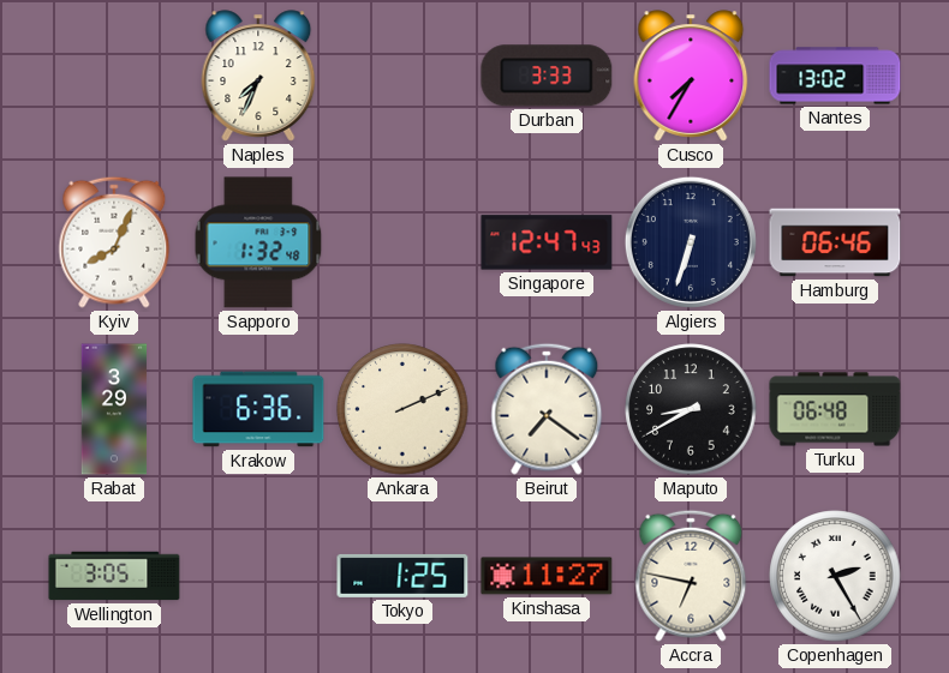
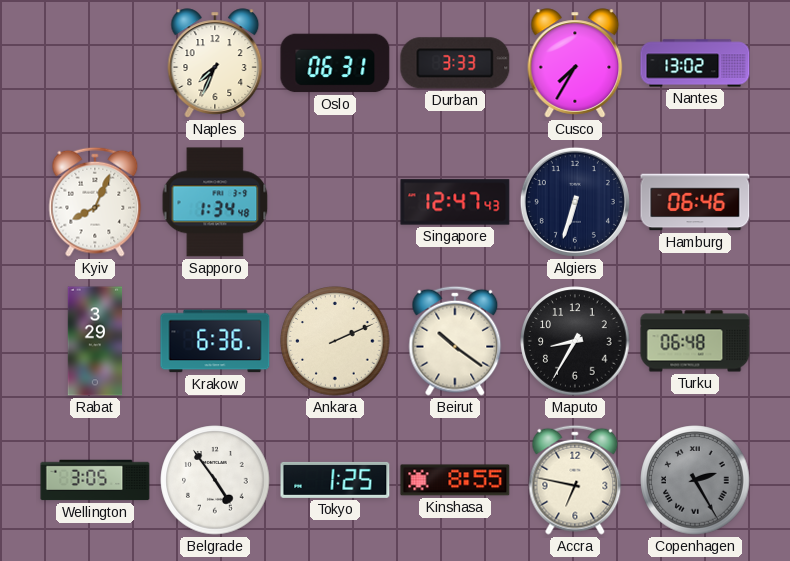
Oslo: none -> 06:31 (335, 63)
Sapporo: 1:32 -> 1:34 (215, 202)
Beirut: 7:21 -> 10:21 (455, 341)
Maputo: 8:40 -> 8:35 (575, 341)
Belgrade: none -> 4:54 (215, 480)
Kinshasa: 11:27 -> 8:55 (455, 480)
Copenhagen dial: white -> grey (695, 480)
